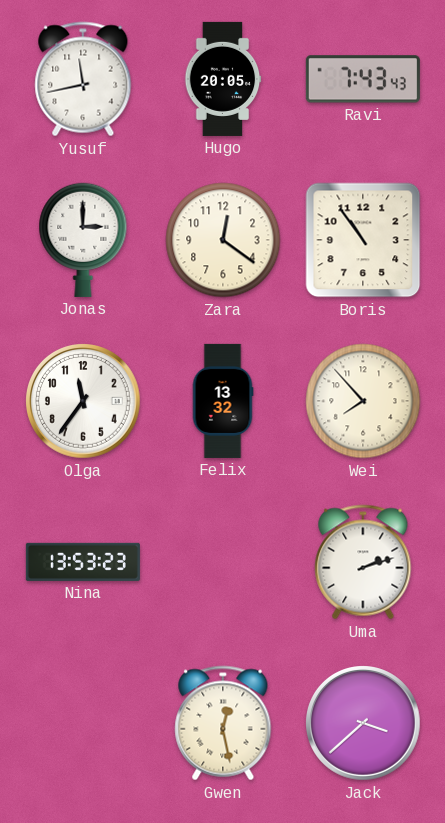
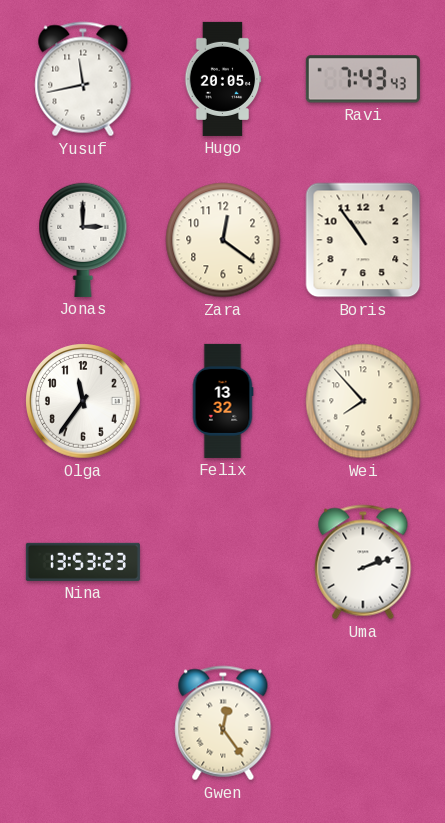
Gwen: 12:28 -> 12:24 (223, 723)
Jack: 3:38 -> none (364, 724)
